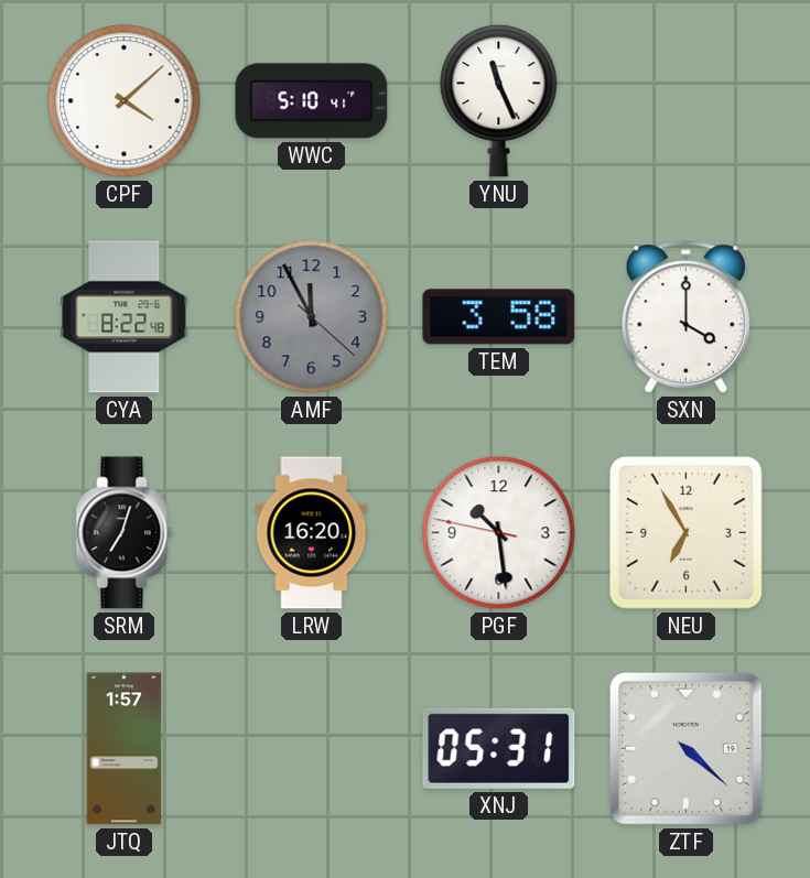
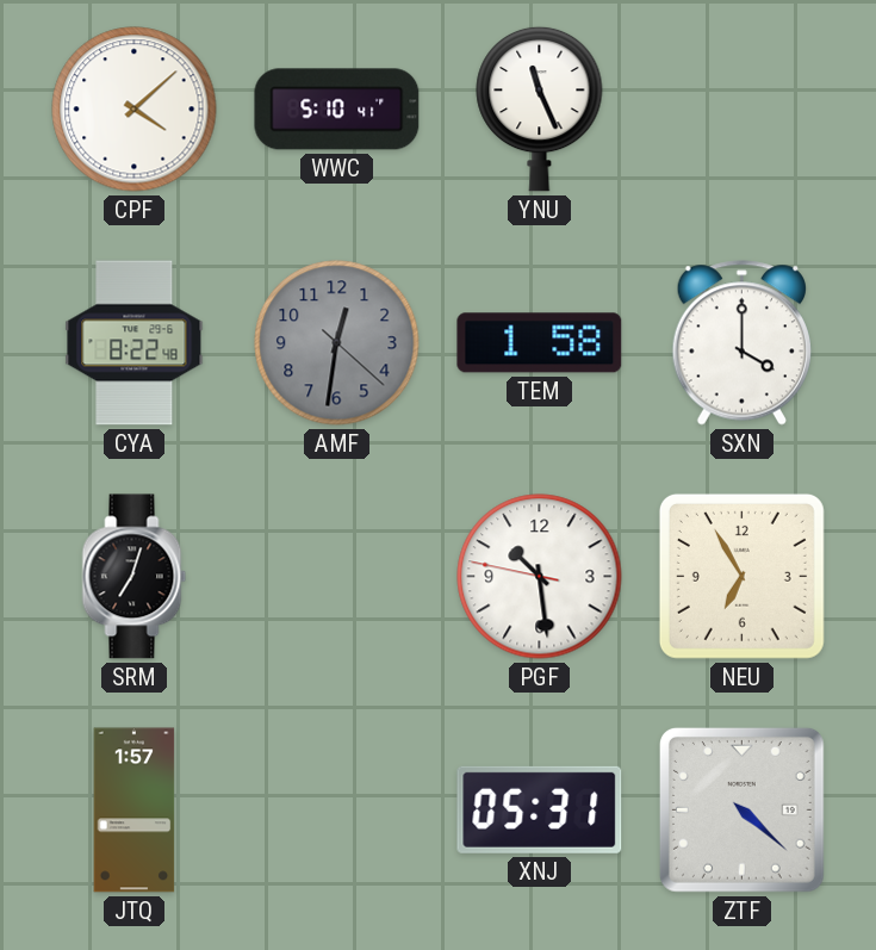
AMF: 11:55 -> 12:31 (337, 343)
TEM: 3:58 -> 1:58 (540, 343)
LRW: 16:20 -> none (312, 533)
